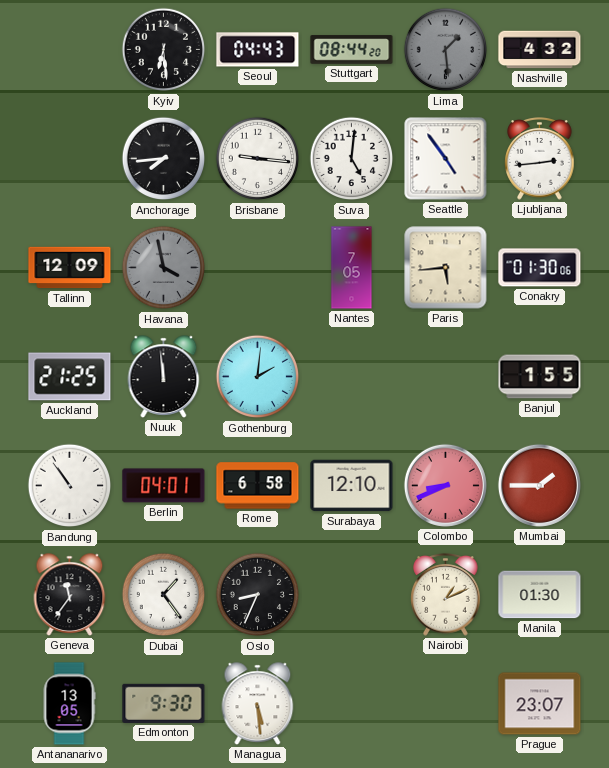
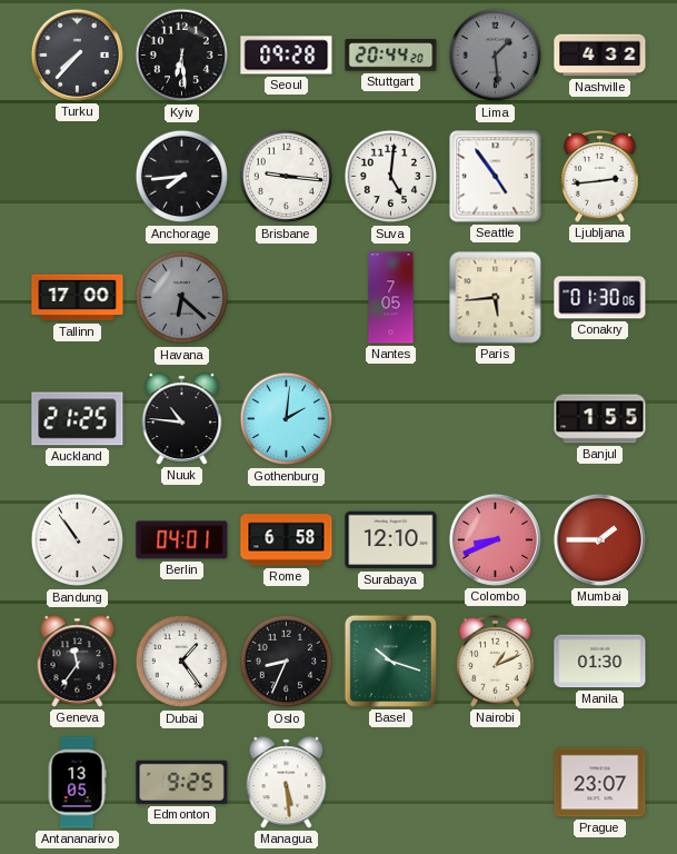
Turku: none -> 7:37 (77, 54)
Seoul: 04:43 -> 09:28 (287, 56)
Stuttgart: 08:44 -> 20:44 (391, 56)
Tallinn: 12:09 -> 17:00 (78, 298)
Havana: 3:58 -> 6:22 (182, 298)
Nuuk: 11:59 -> 10:46 (182, 419)
Basel: none -> 10:18 (390, 661)
Edmonton: 9:30 -> 9:25 (182, 782)
